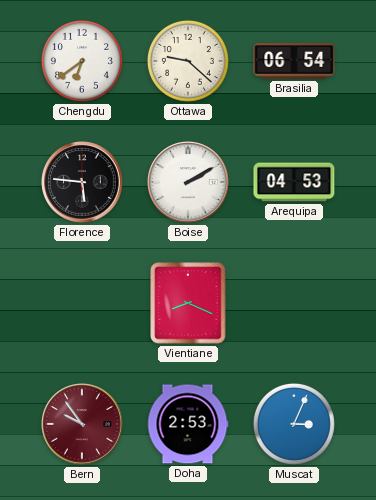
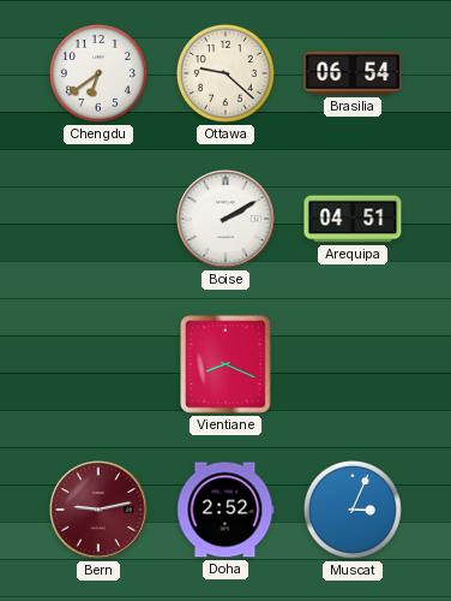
Florence: 5:46 -> none (82, 182)
Arequipa: 04:53 -> 04:51 (353, 219)
Bern: 9:54 -> 9:13 (98, 510)
Doha: 2:53 -> 2:52 (225, 510)
